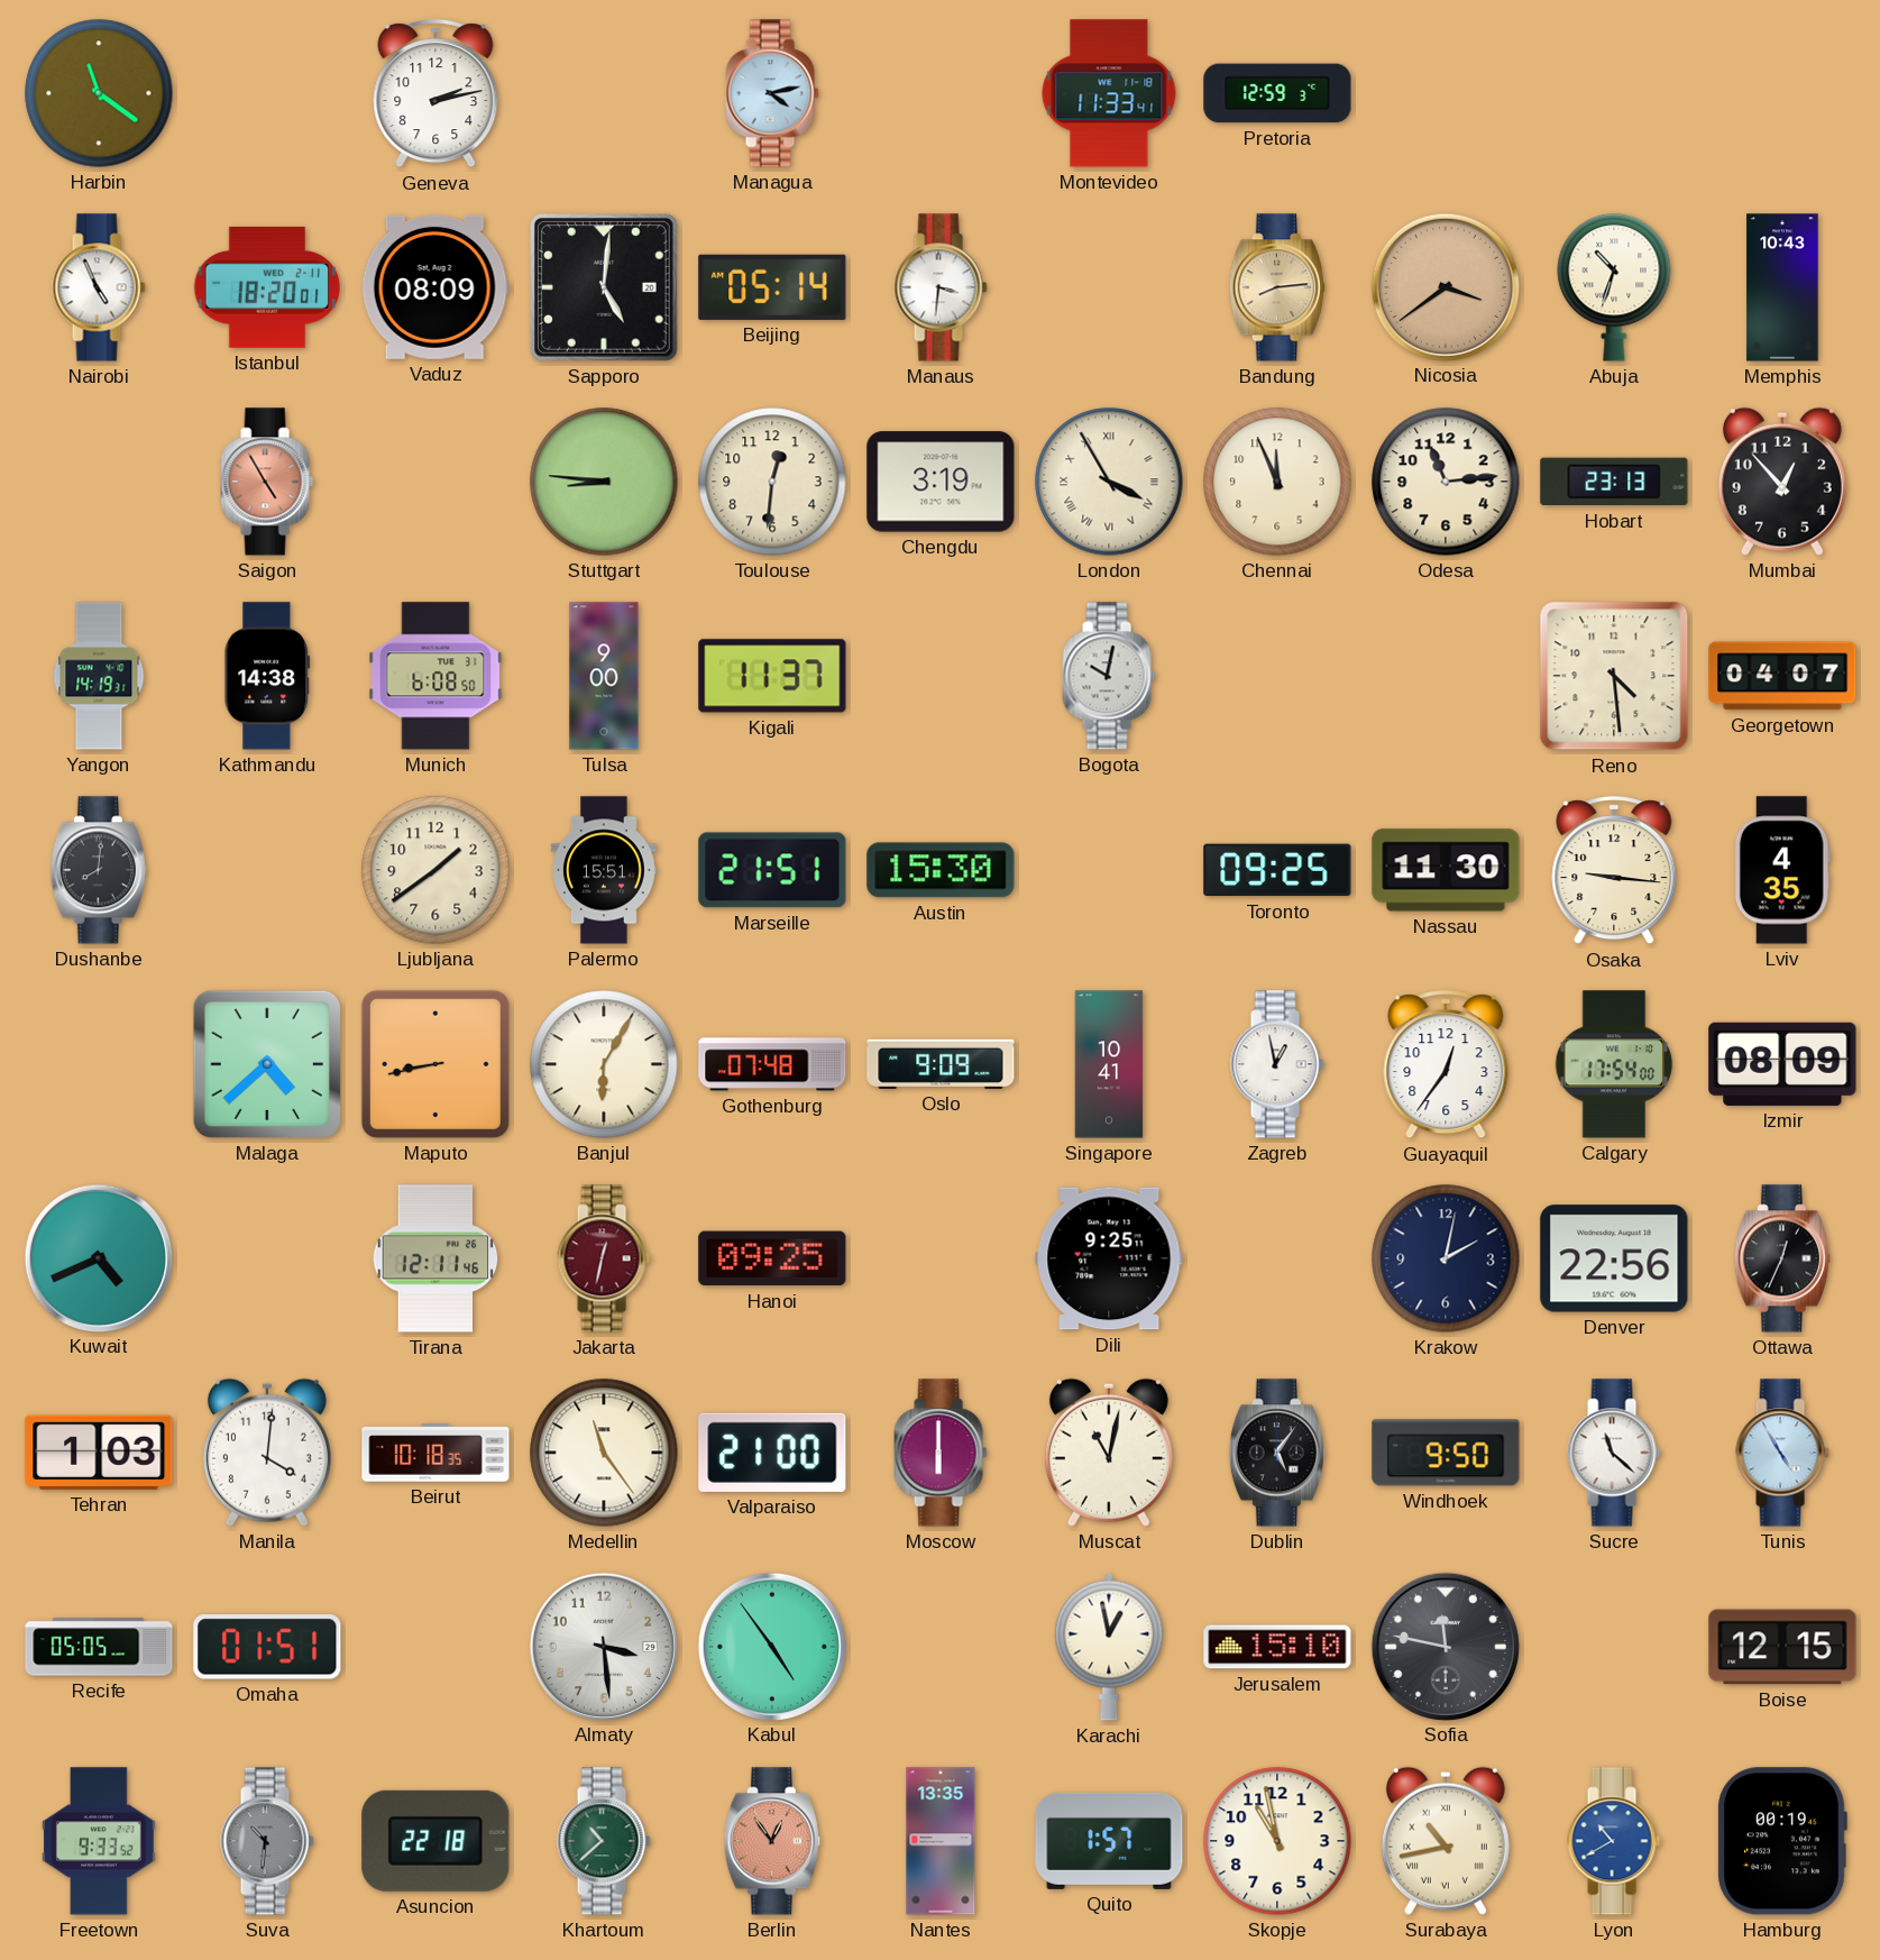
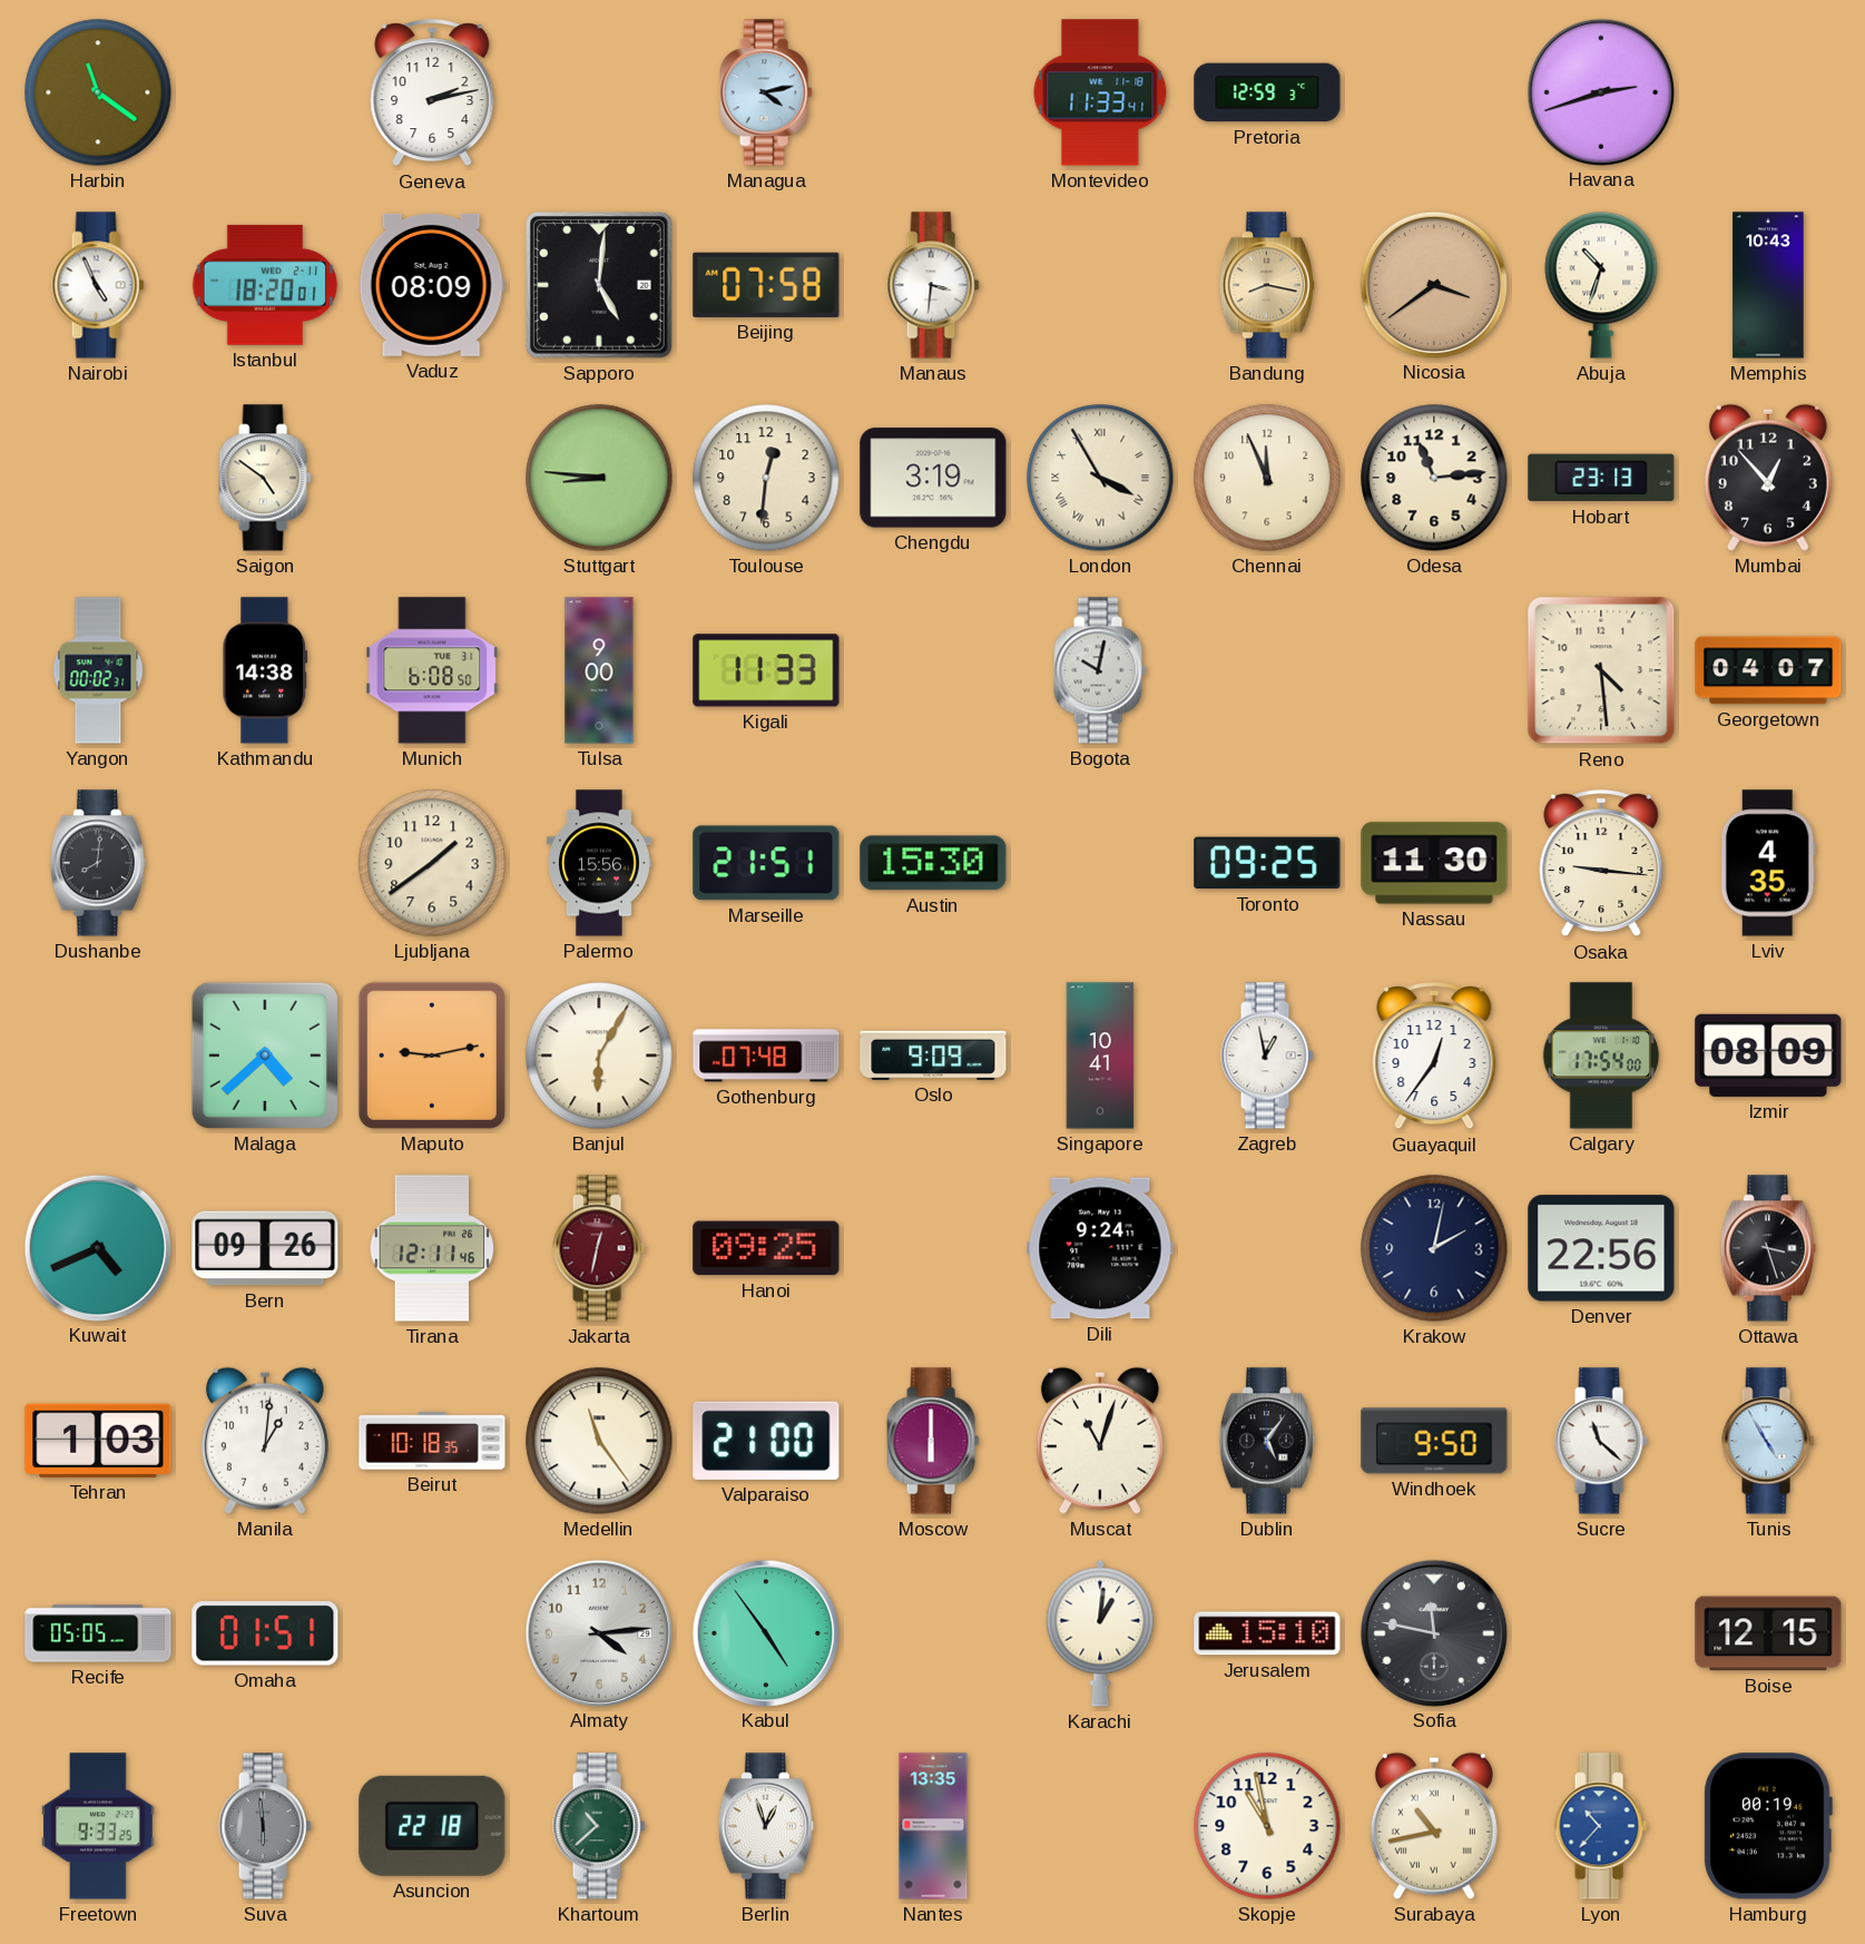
Havana: none -> 2:42 (1600, 91)
Beijing: 05:14 -> 07:58 (766, 285)
Bandung: 8:14 -> 8:17 (1267, 285)
Saigon: 4:55 -> 4:51 (265, 478)
Saigon dial: salmon -> cream (265, 478)
Yangon: 14:19 -> 00:02 (98, 670)
Kigali: 11:37 -> 11:33 (766, 670)
Palermo: 15:51 -> 15:56 (599, 863)
Maputo: 8:43 -> 9:13 (432, 1056)
Bern: none -> 09:26 (265, 1248)
Dili: 9:25 -> 9:24 (1100, 1248)
Ottawa: 12:34 -> 3:27 (1768, 1248)
Manila: 4:01 -> 1:01 (265, 1441)
Muscat: 11:02 -> 11:03 (1100, 1441)
Almaty: 3:29 -> 4:14 (598, 1632)
Karachi: 12:58 -> 1:01 (1100, 1633)
Freetown: 9:33:52 -> 9:33:25 (98, 1826)
Suva: 10:31 -> 5:59 (265, 1826)
Berlin: 12:54 -> 12:57 (766, 1826)
Berlin dial: salmon -> white (766, 1826)
Quito: 1:57 -> none (1109, 1841)
Lyon: 10:40 -> 10:37 (1601, 1826)
